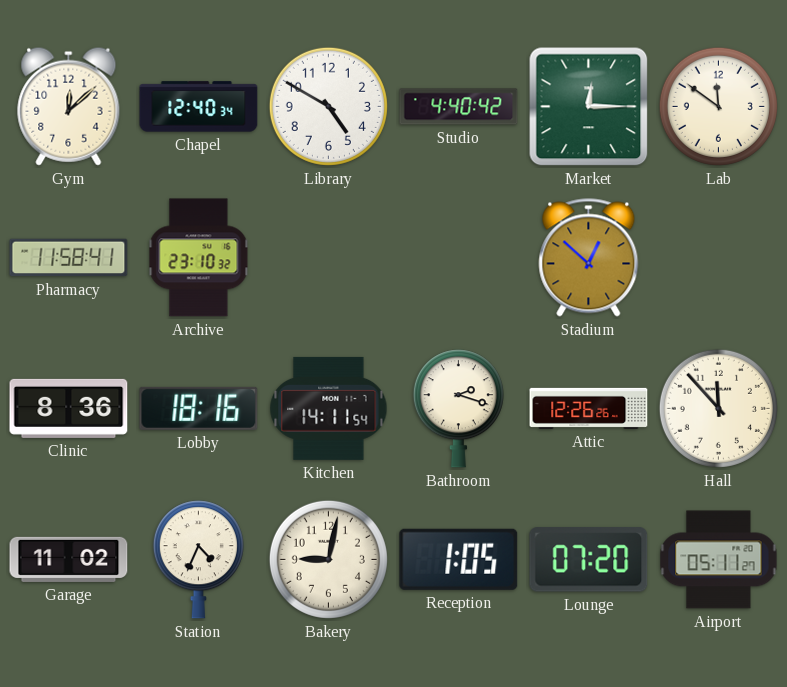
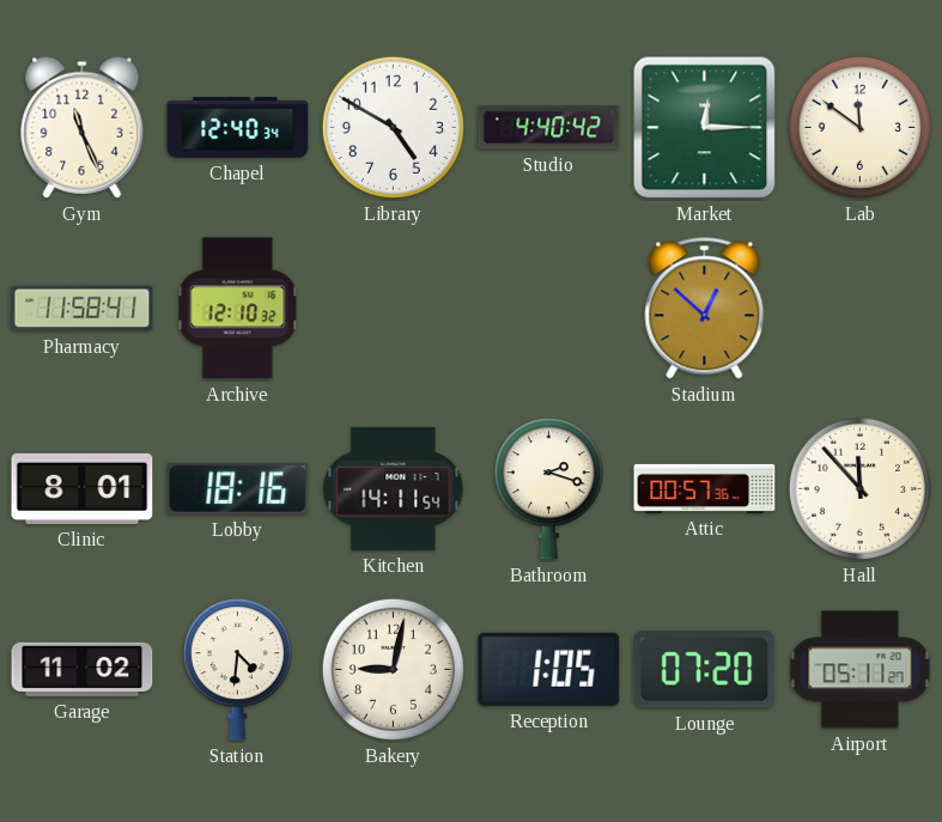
Gym: 12:08 -> 11:26 (83, 127)
Archive: 23:10 -> 12:10 (238, 309)
Clinic: 8:36 -> 8:01 (83, 488)
Attic: 12:26 -> 00:57 (705, 488)
Station: 4:34 -> 4:31 (237, 670)
